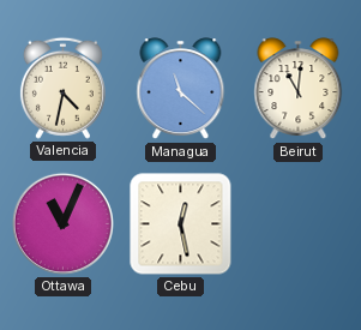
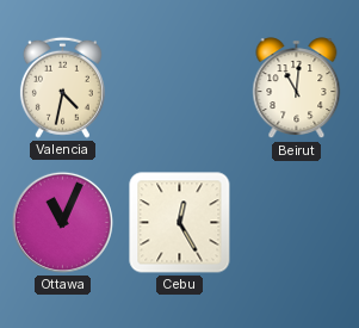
Managua: 11:22 -> none (181, 89)
Cebu: 12:28 -> 12:25 (180, 223)
